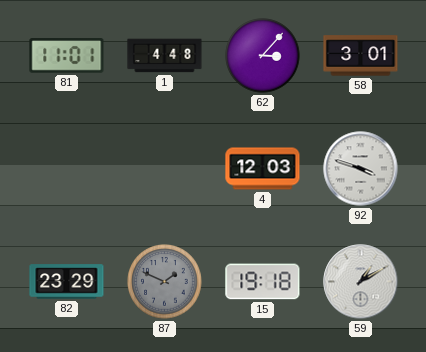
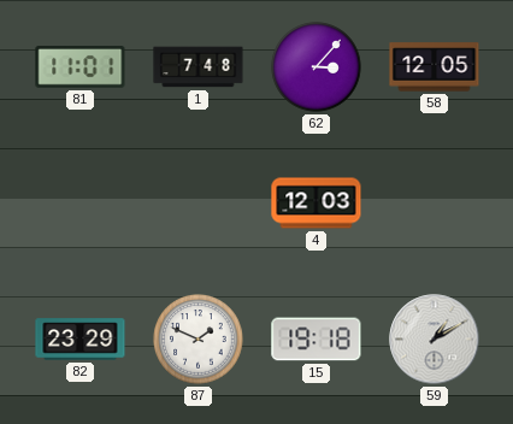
1: 4:48 -> 7:48 (199, 67)
58: 3:01 -> 12:05 (435, 67)
92: 3:48 -> none (361, 169)
87 dial: grey -> white (199, 340)
